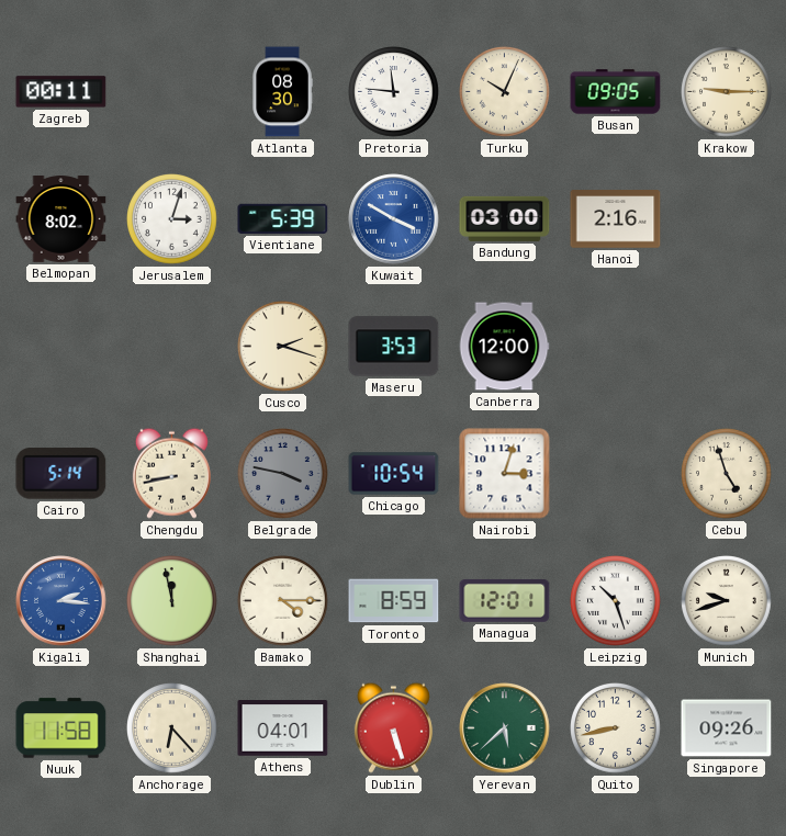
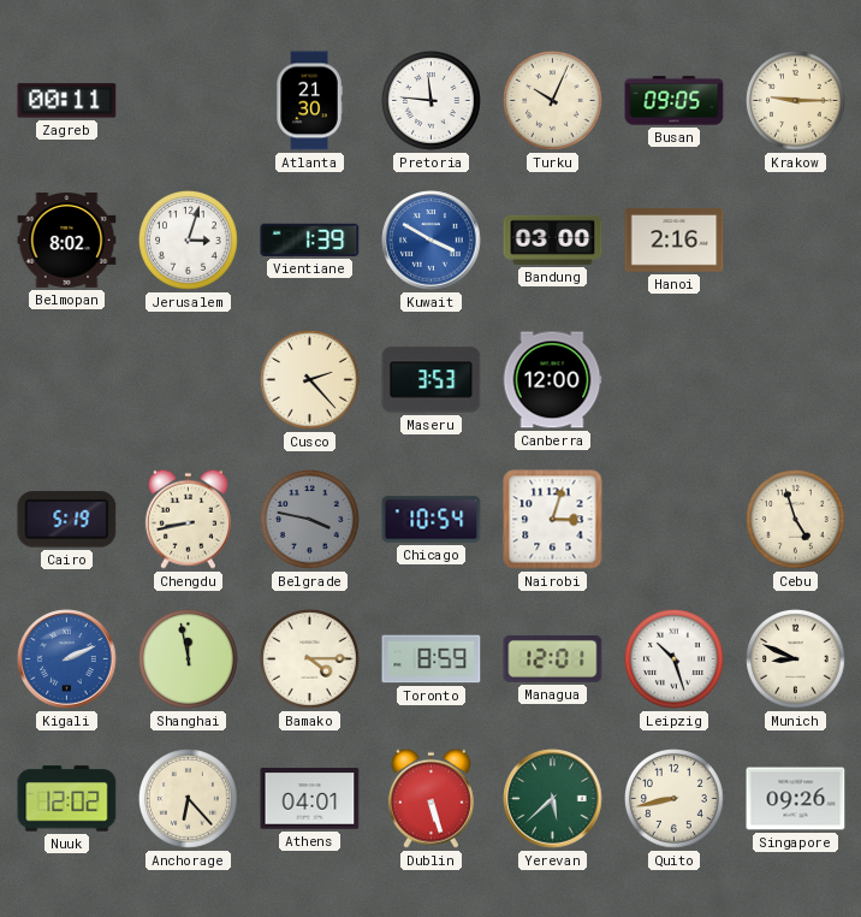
Atlanta: 08:30 -> 21:30 (309, 101)
Vientiane: 5:39 -> 1:39 (310, 239)
Cusco: 2:18 -> 2:23 (310, 380)
Cairo: 5:14 -> 5:19 (67, 520)
Kigali: 2:16 -> 2:11 (67, 659)
Munich: 9:42 -> 8:49 (796, 659)
Nuuk: 11:58 -> 12:02 (67, 799)
